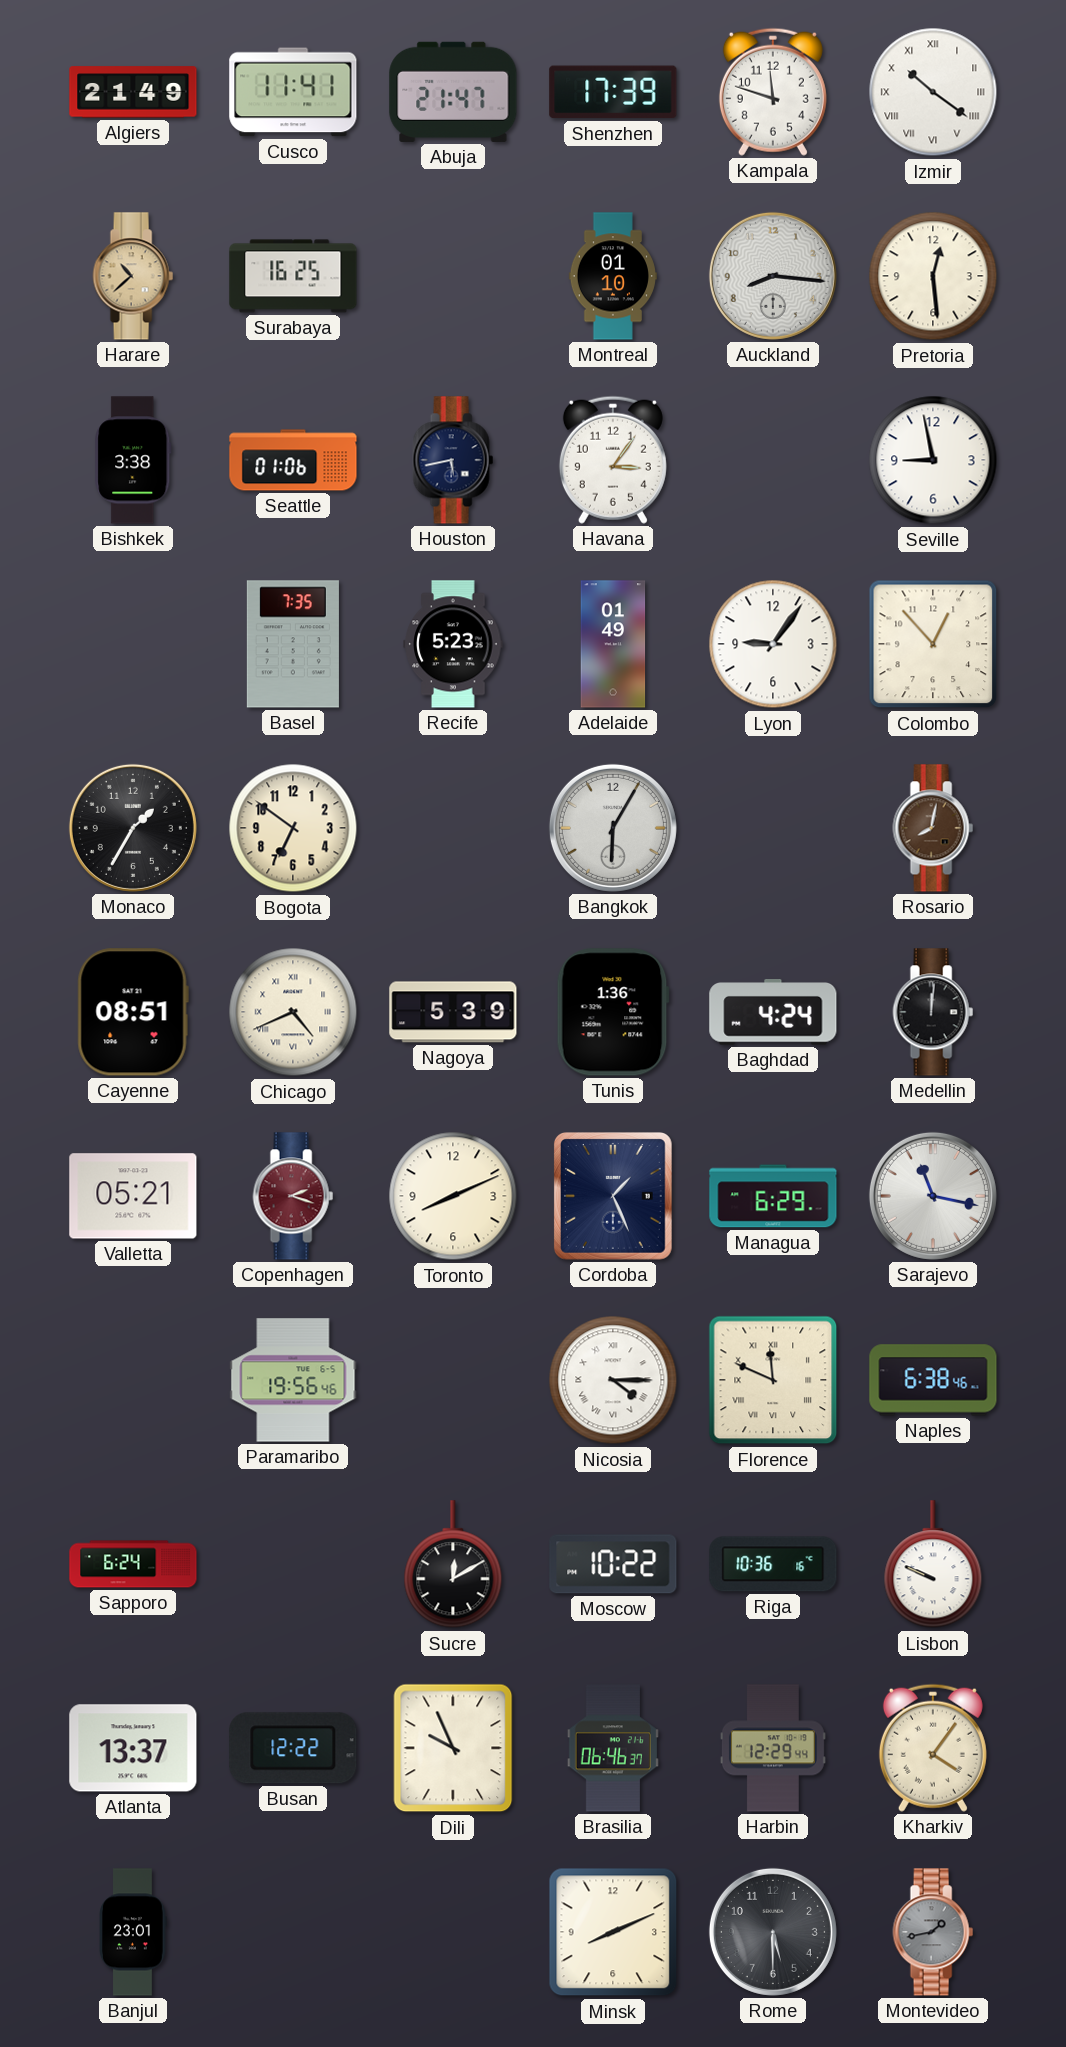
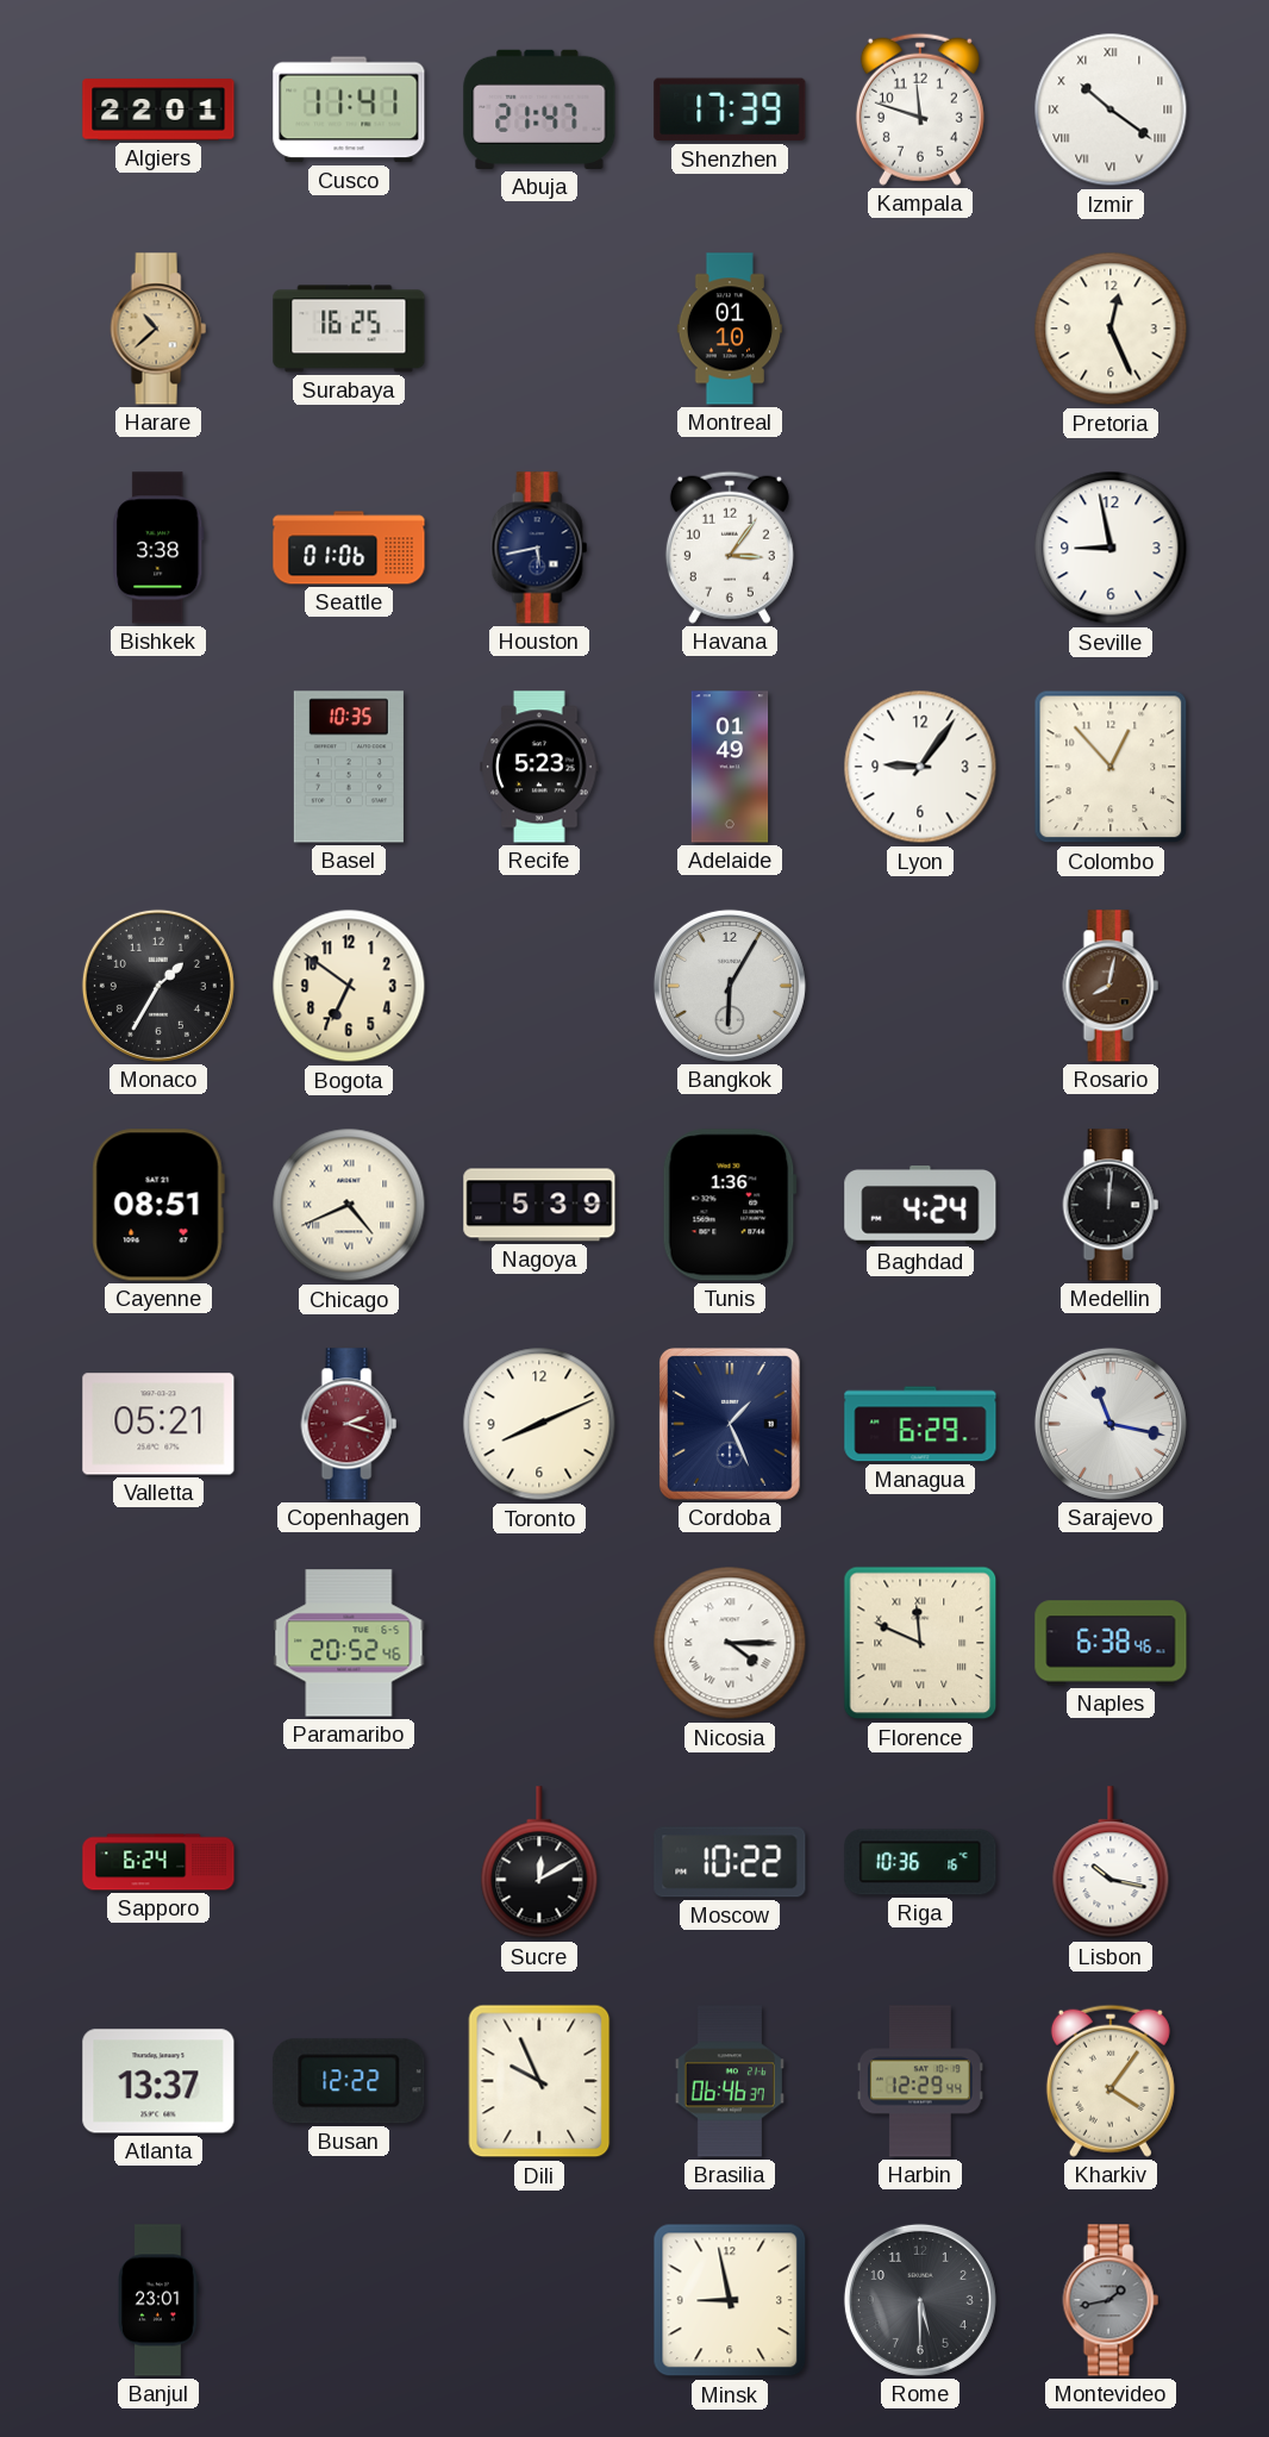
Algiers: 21:49 -> 22:01 (158, 110)
Auckland: 8:16 -> none (773, 276)
Pretoria: 12:29 -> 12:26 (1111, 329)
Basel: 7:35 -> 10:35 (349, 767)
Paramaribo: 19:56 -> 20:52 (349, 1643)
Lisbon: 9:49 -> 10:17 (1111, 1863)
Minsk: 8:11 -> 8:58 (730, 2300)
